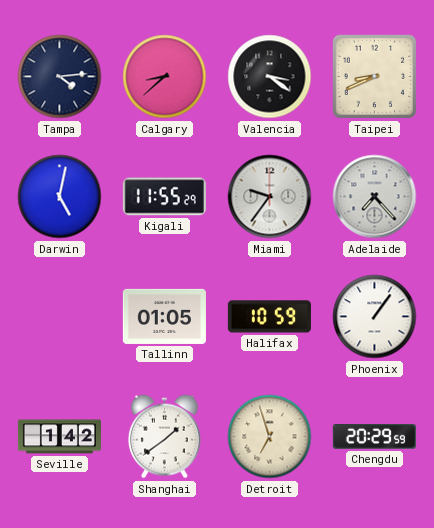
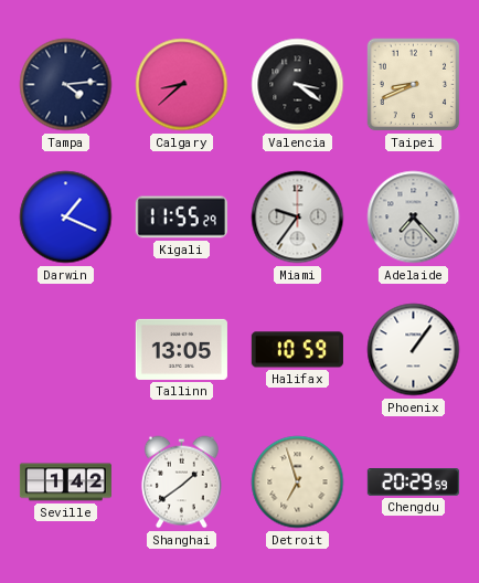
Darwin: 5:02 -> 1:19 (66, 218)
Tallinn: 01:05 -> 13:05 (181, 349)
